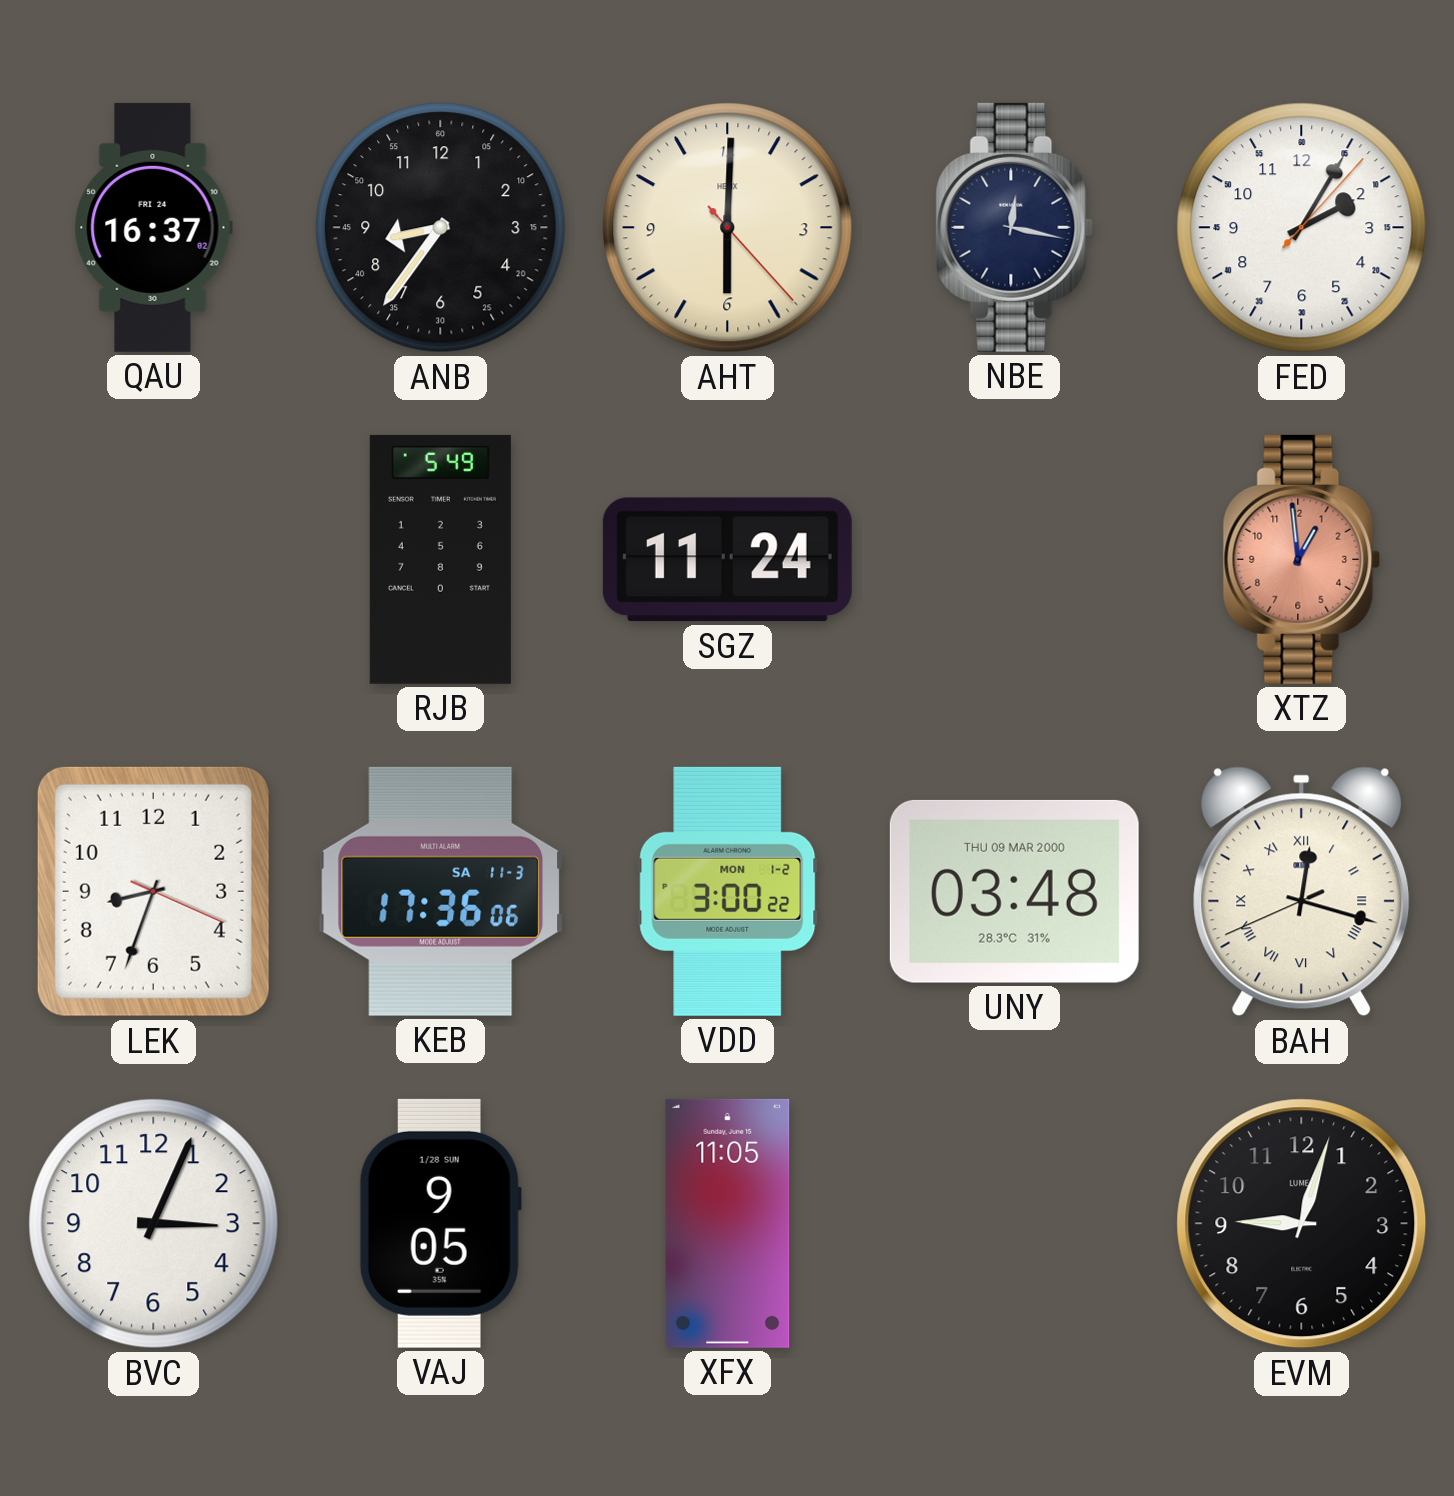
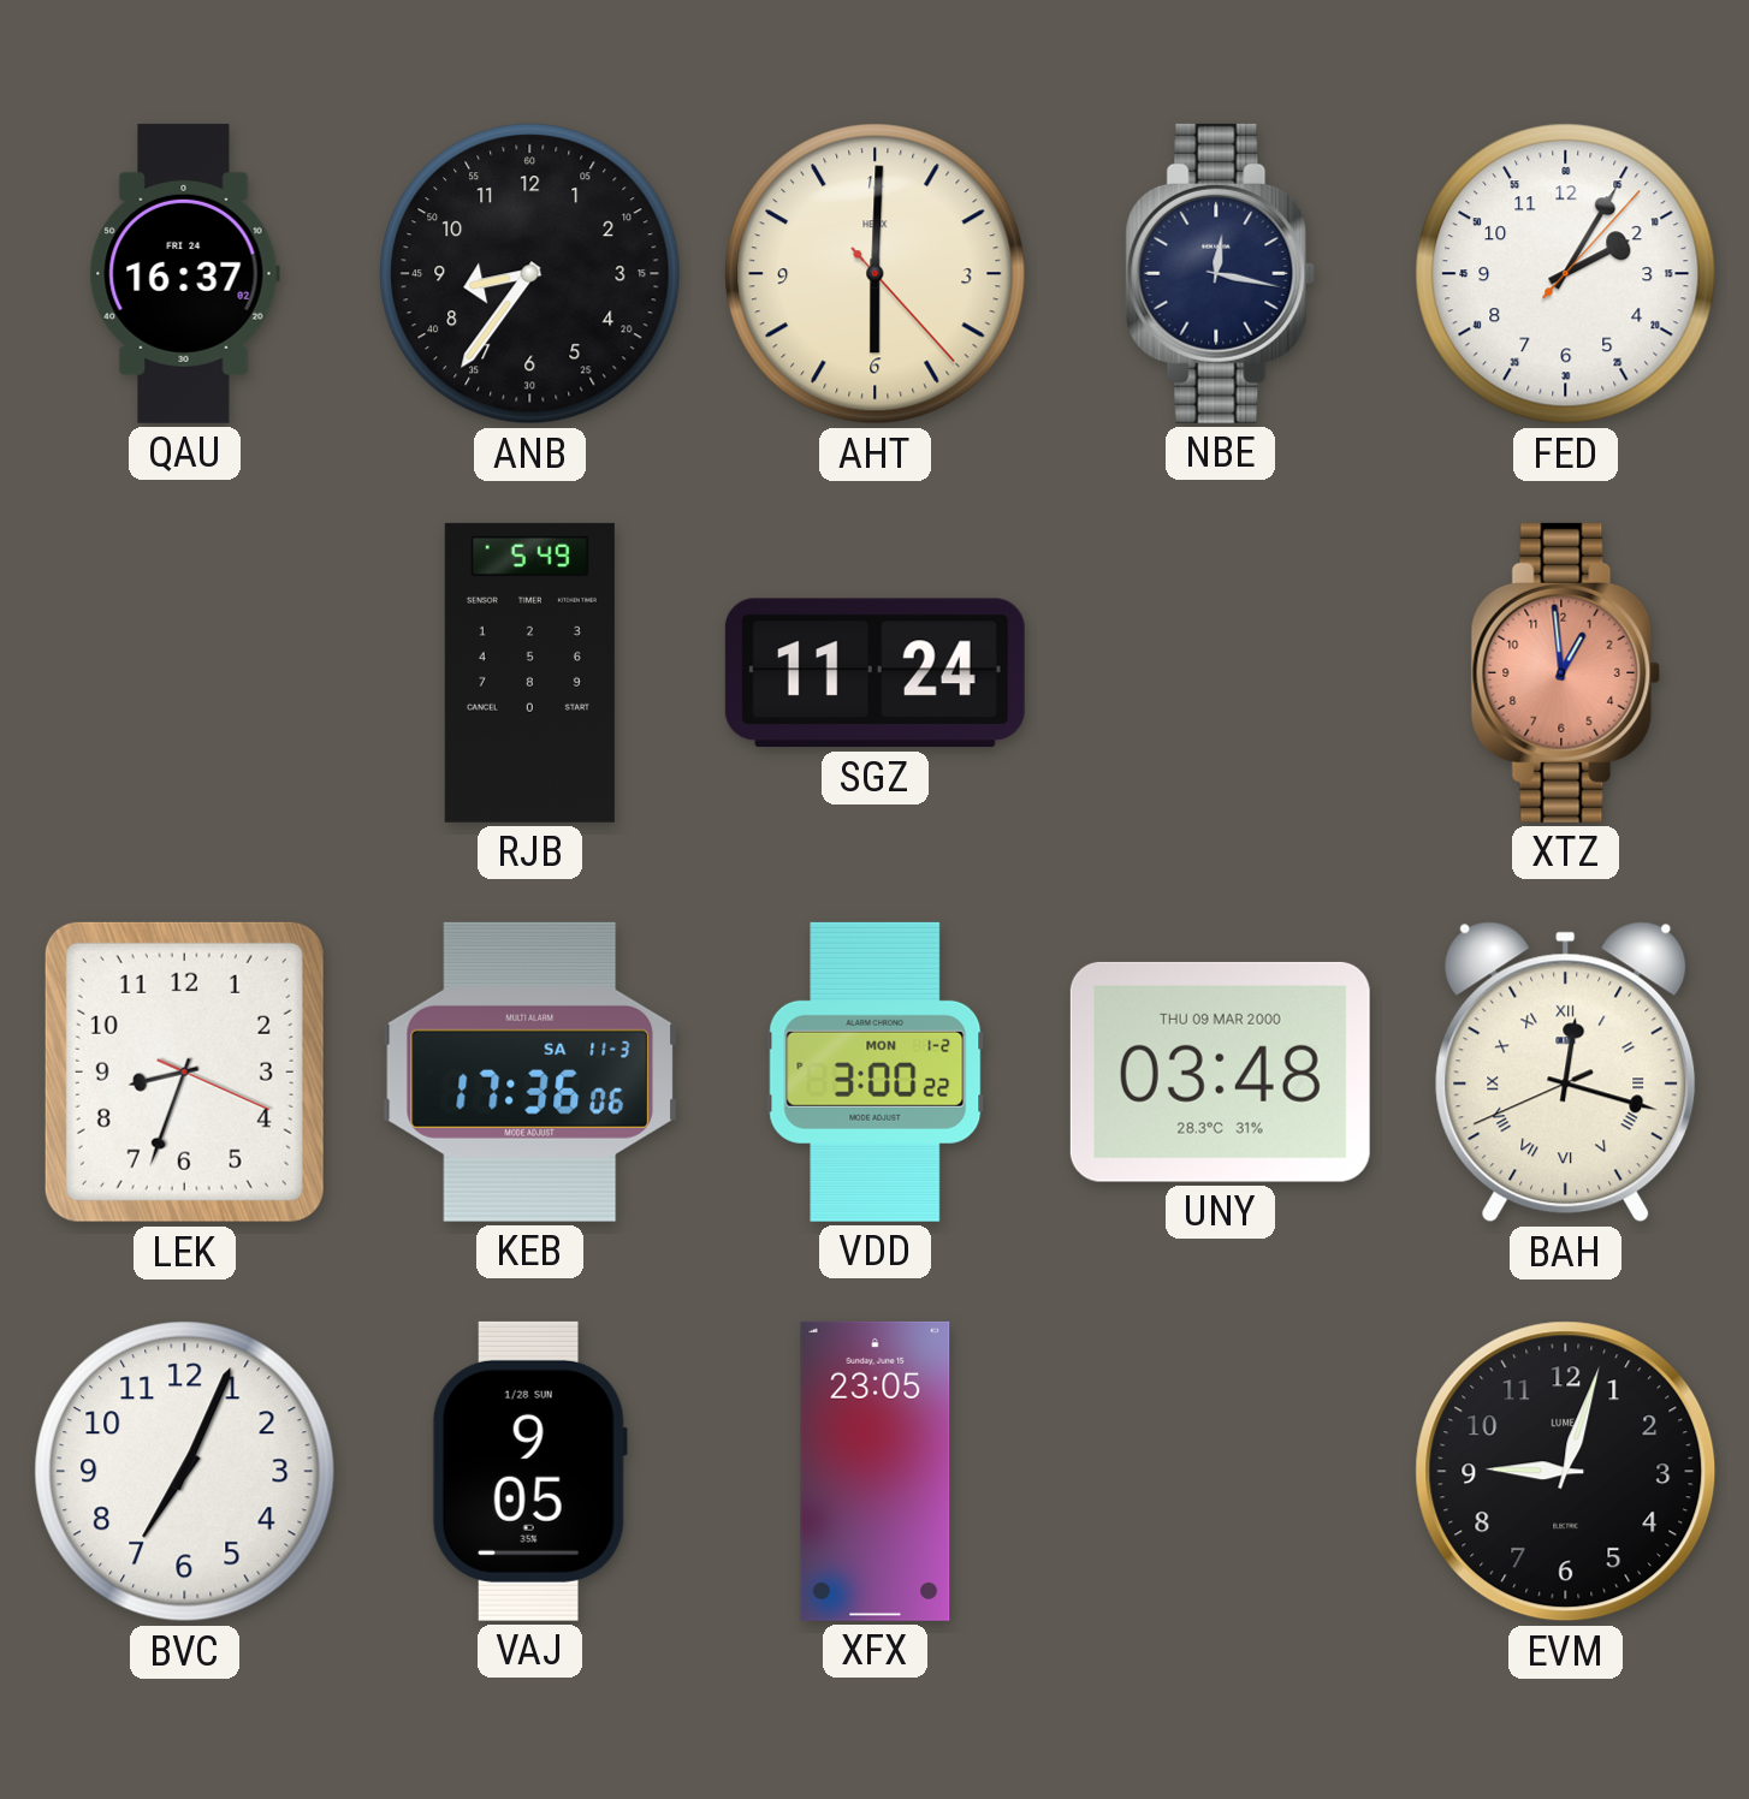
BVC: 3:04 -> 7:04 (185, 1472)
XFX: 11:05 -> 23:05 (876, 1471)
